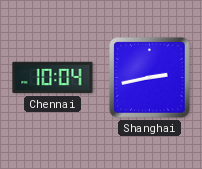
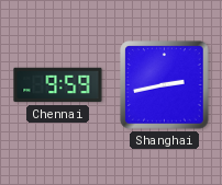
Chennai: 10:04 -> 9:59 (58, 85)
